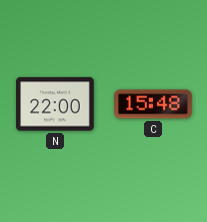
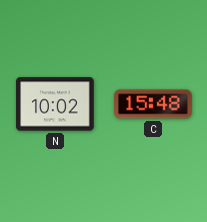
N: 22:00 -> 10:02 (55, 104)
